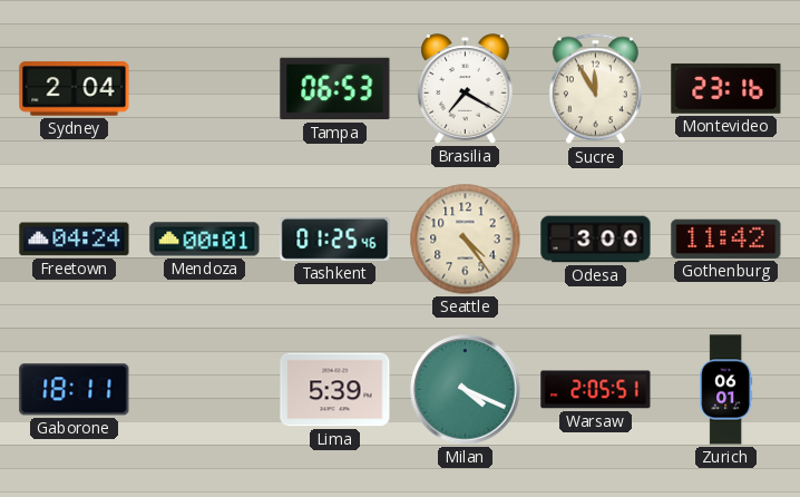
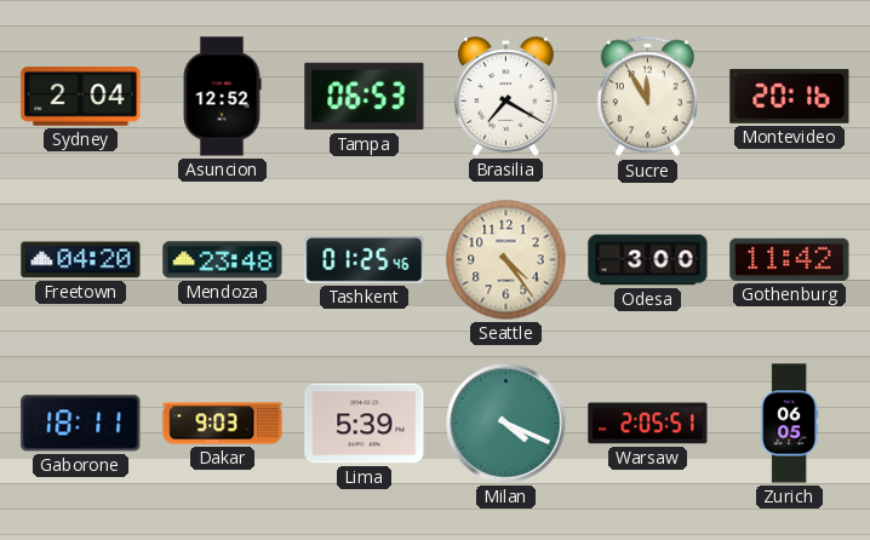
Asuncion: none -> 12:52 (222, 97)
Montevideo: 23:16 -> 20:16 (790, 96)
Freetown: 04:24 -> 04:20 (81, 260)
Mendoza: 00:01 -> 23:48 (223, 260)
Dakar: none -> 9:03 (223, 424)
Zurich: 06:01 -> 06:05 (790, 424)
